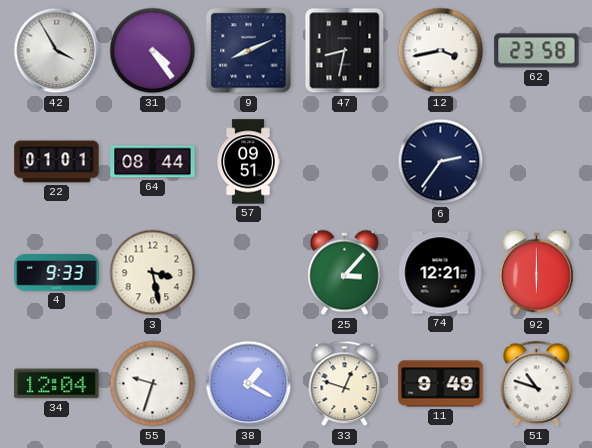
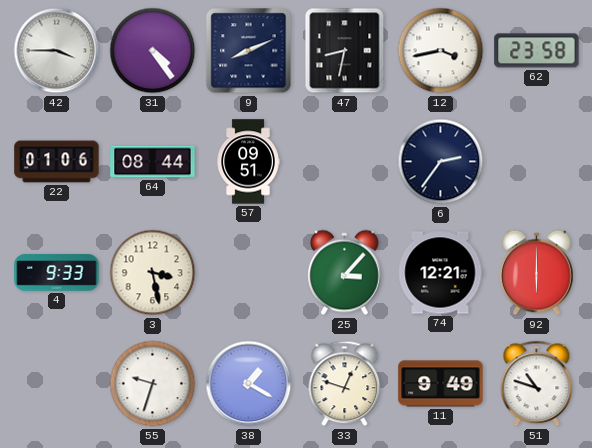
42: 3:55 -> 3:45 (57, 51)
22: 01:01 -> 01:06 (57, 162)
34: 12:04 -> none (57, 384)
